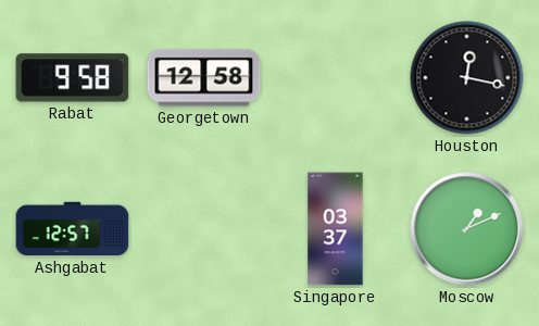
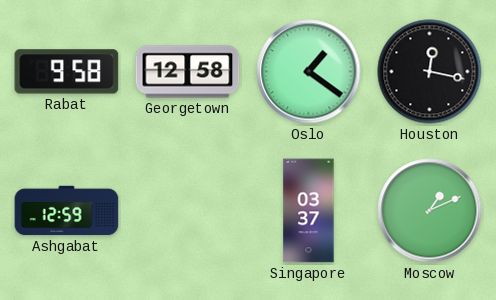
Oslo: none -> 1:21 (309, 72)
Ashgabat: 12:57 -> 12:59 (67, 211)
